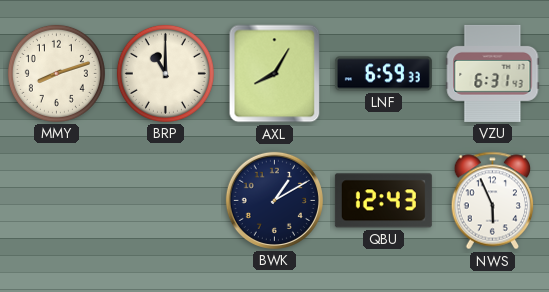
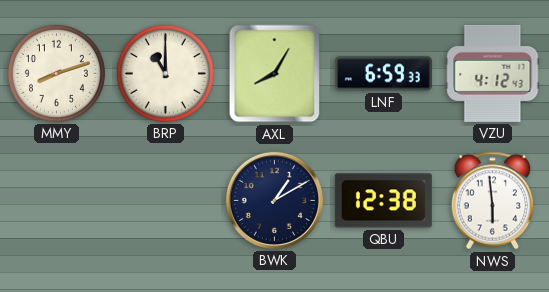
VZU: 6:31 -> 4:12 (493, 73)
QBU: 12:43 -> 12:38 (383, 201)
NWS: 5:56 -> 5:59 (493, 201)
